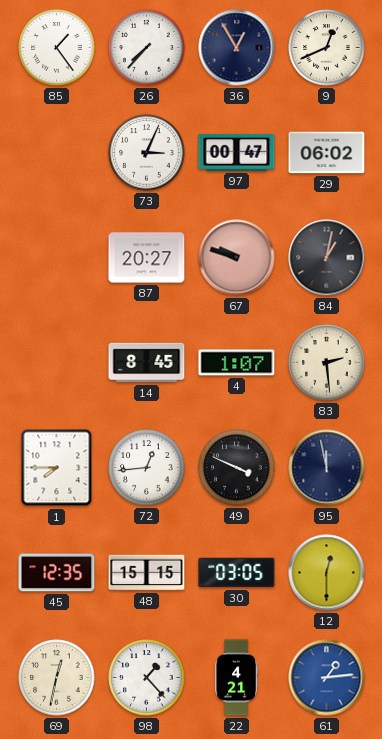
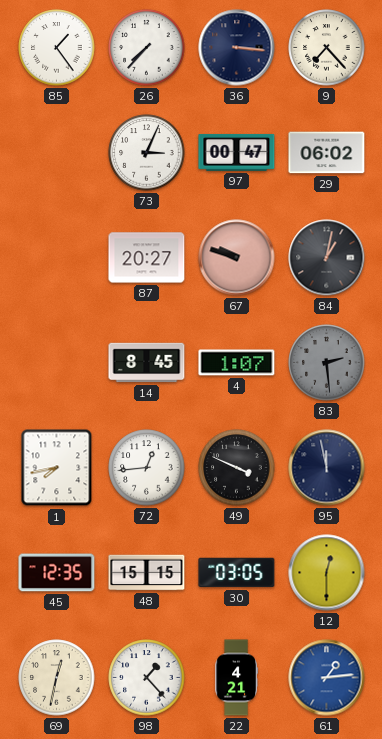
36: 12:55 -> 3:16 (237, 48)
9: 12:41 -> 7:23 (327, 48)
83 dial: cream -> grey (327, 363)
1: 7:45 -> 7:43 (57, 468)
